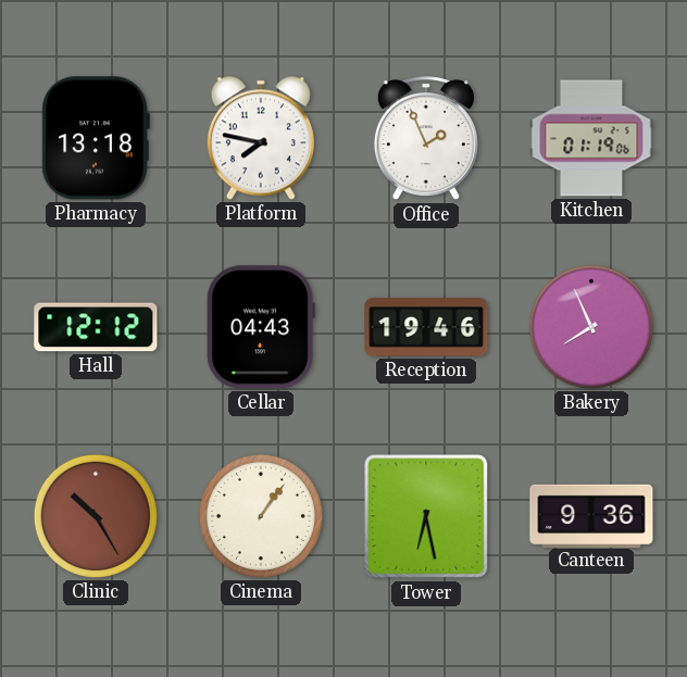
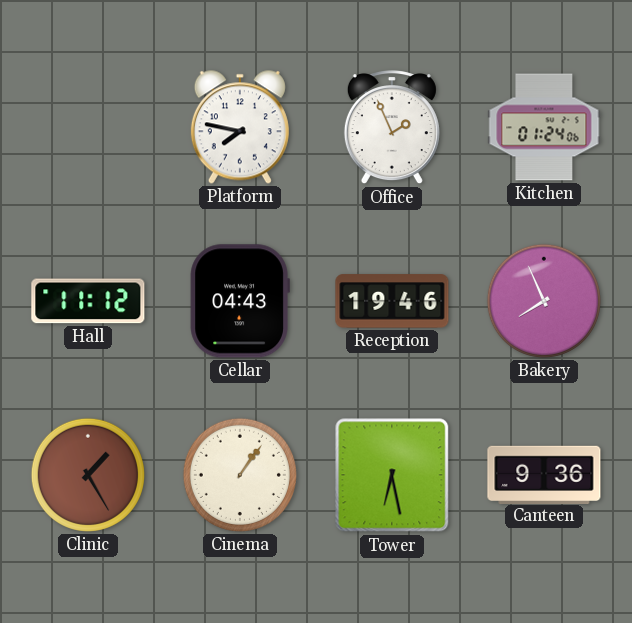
Pharmacy: 13:18 -> none (96, 138)
Kitchen: 01:19 -> 01:24 (544, 127)
Hall: 12:12 -> 11:12 (88, 301)
Clinic: 10:25 -> 1:25 (88, 475)
